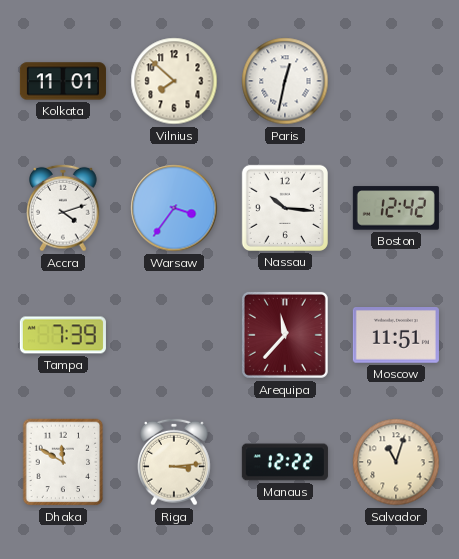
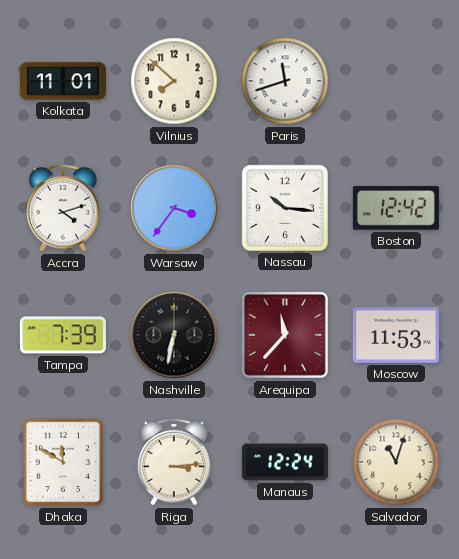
Paris: 12:32 -> 11:42 (285, 81)
Nashville: none -> 6:32 (174, 335)
Moscow: 11:51 -> 11:53 (396, 336)
Manaus: 12:22 -> 12:24 (285, 462)
